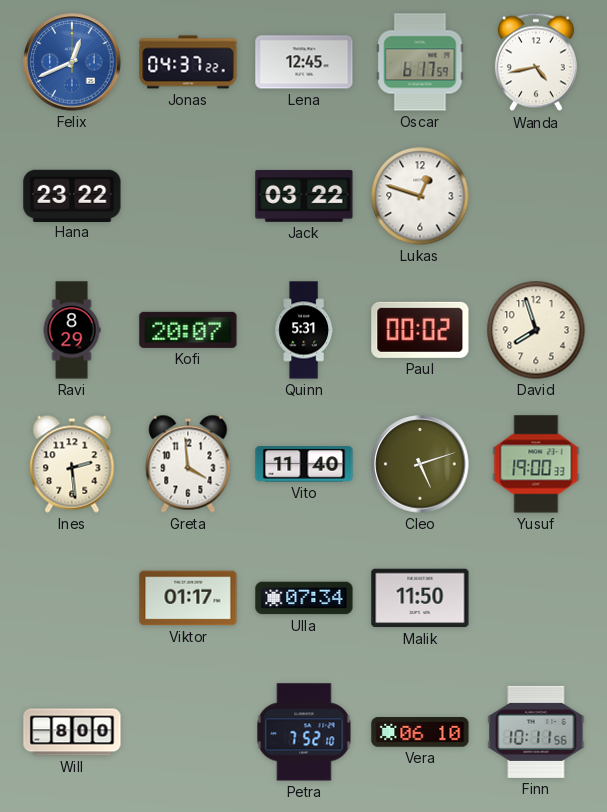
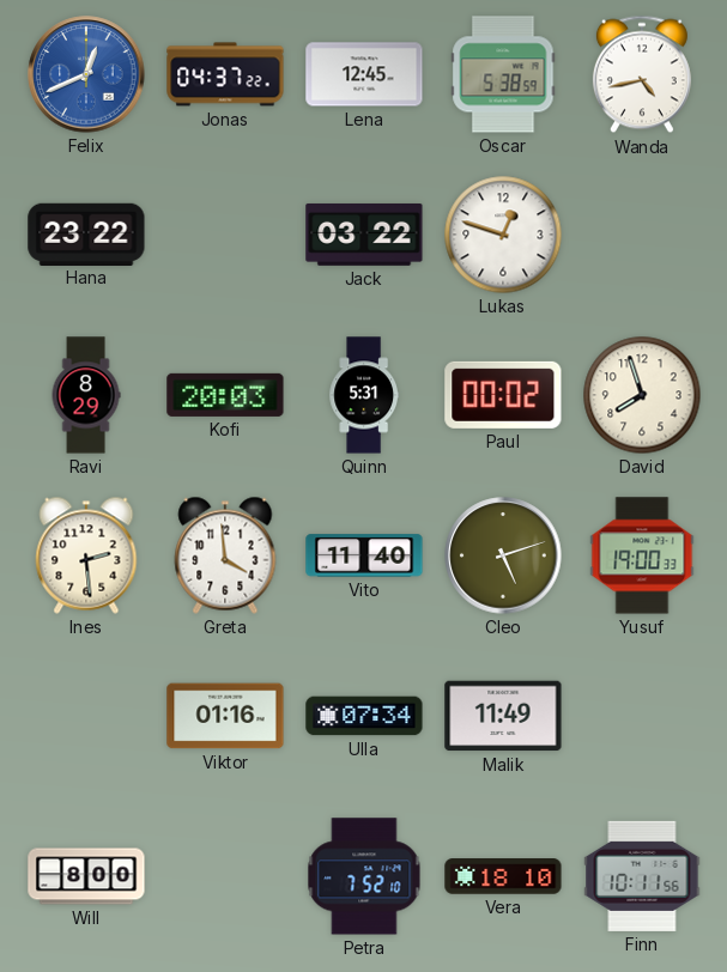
Oscar: 6:17 -> 5:38 (503, 74)
Kofi: 20:07 -> 20:03 (225, 395)
Viktor: 01:17 -> 01:16 (225, 716)
Malik: 11:50 -> 11:49 (503, 716)
Vera: 06:10 -> 18:10 (503, 876)
